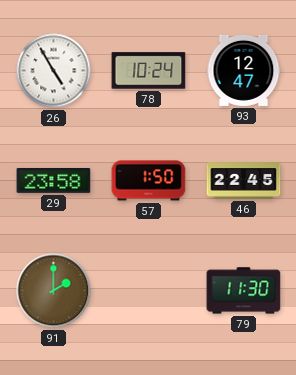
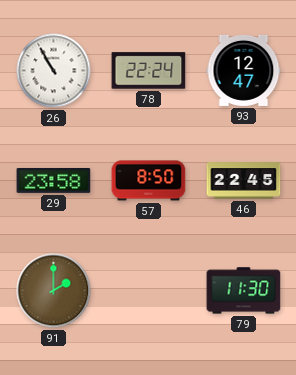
26: 4:55 -> 10:55 (54, 71)
78: 10:24 -> 22:24 (149, 71)
57: 1:50 -> 8:50 (149, 181)
